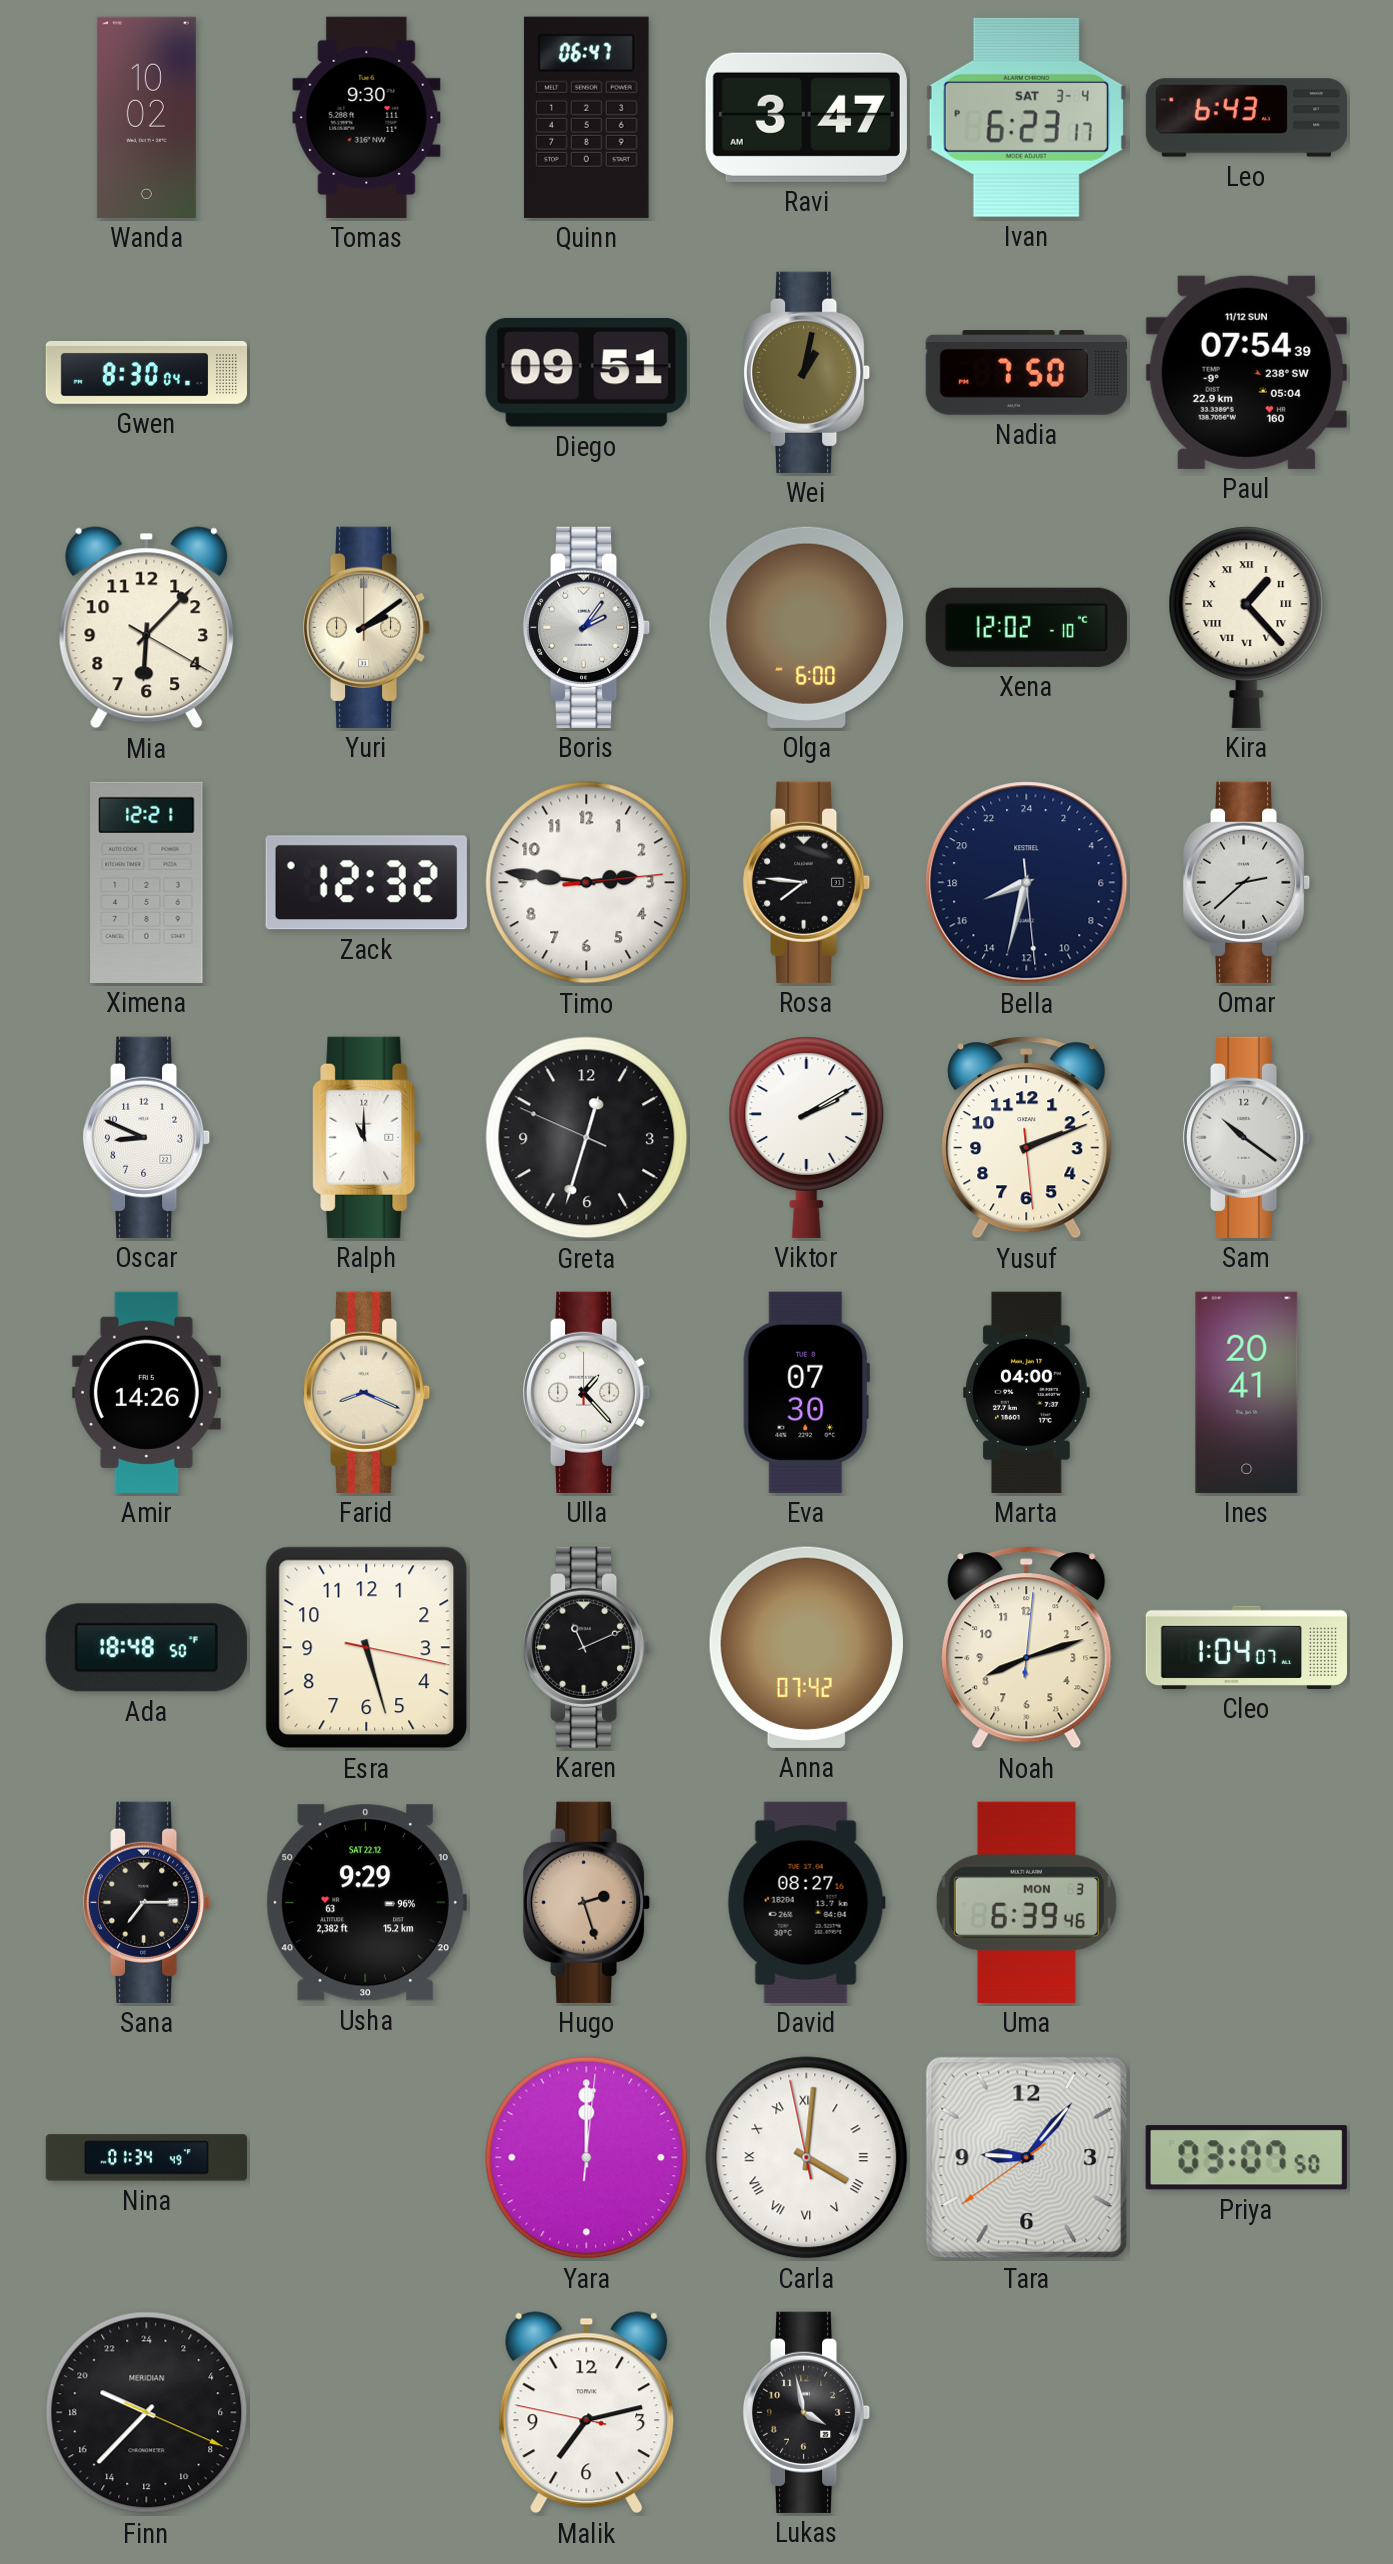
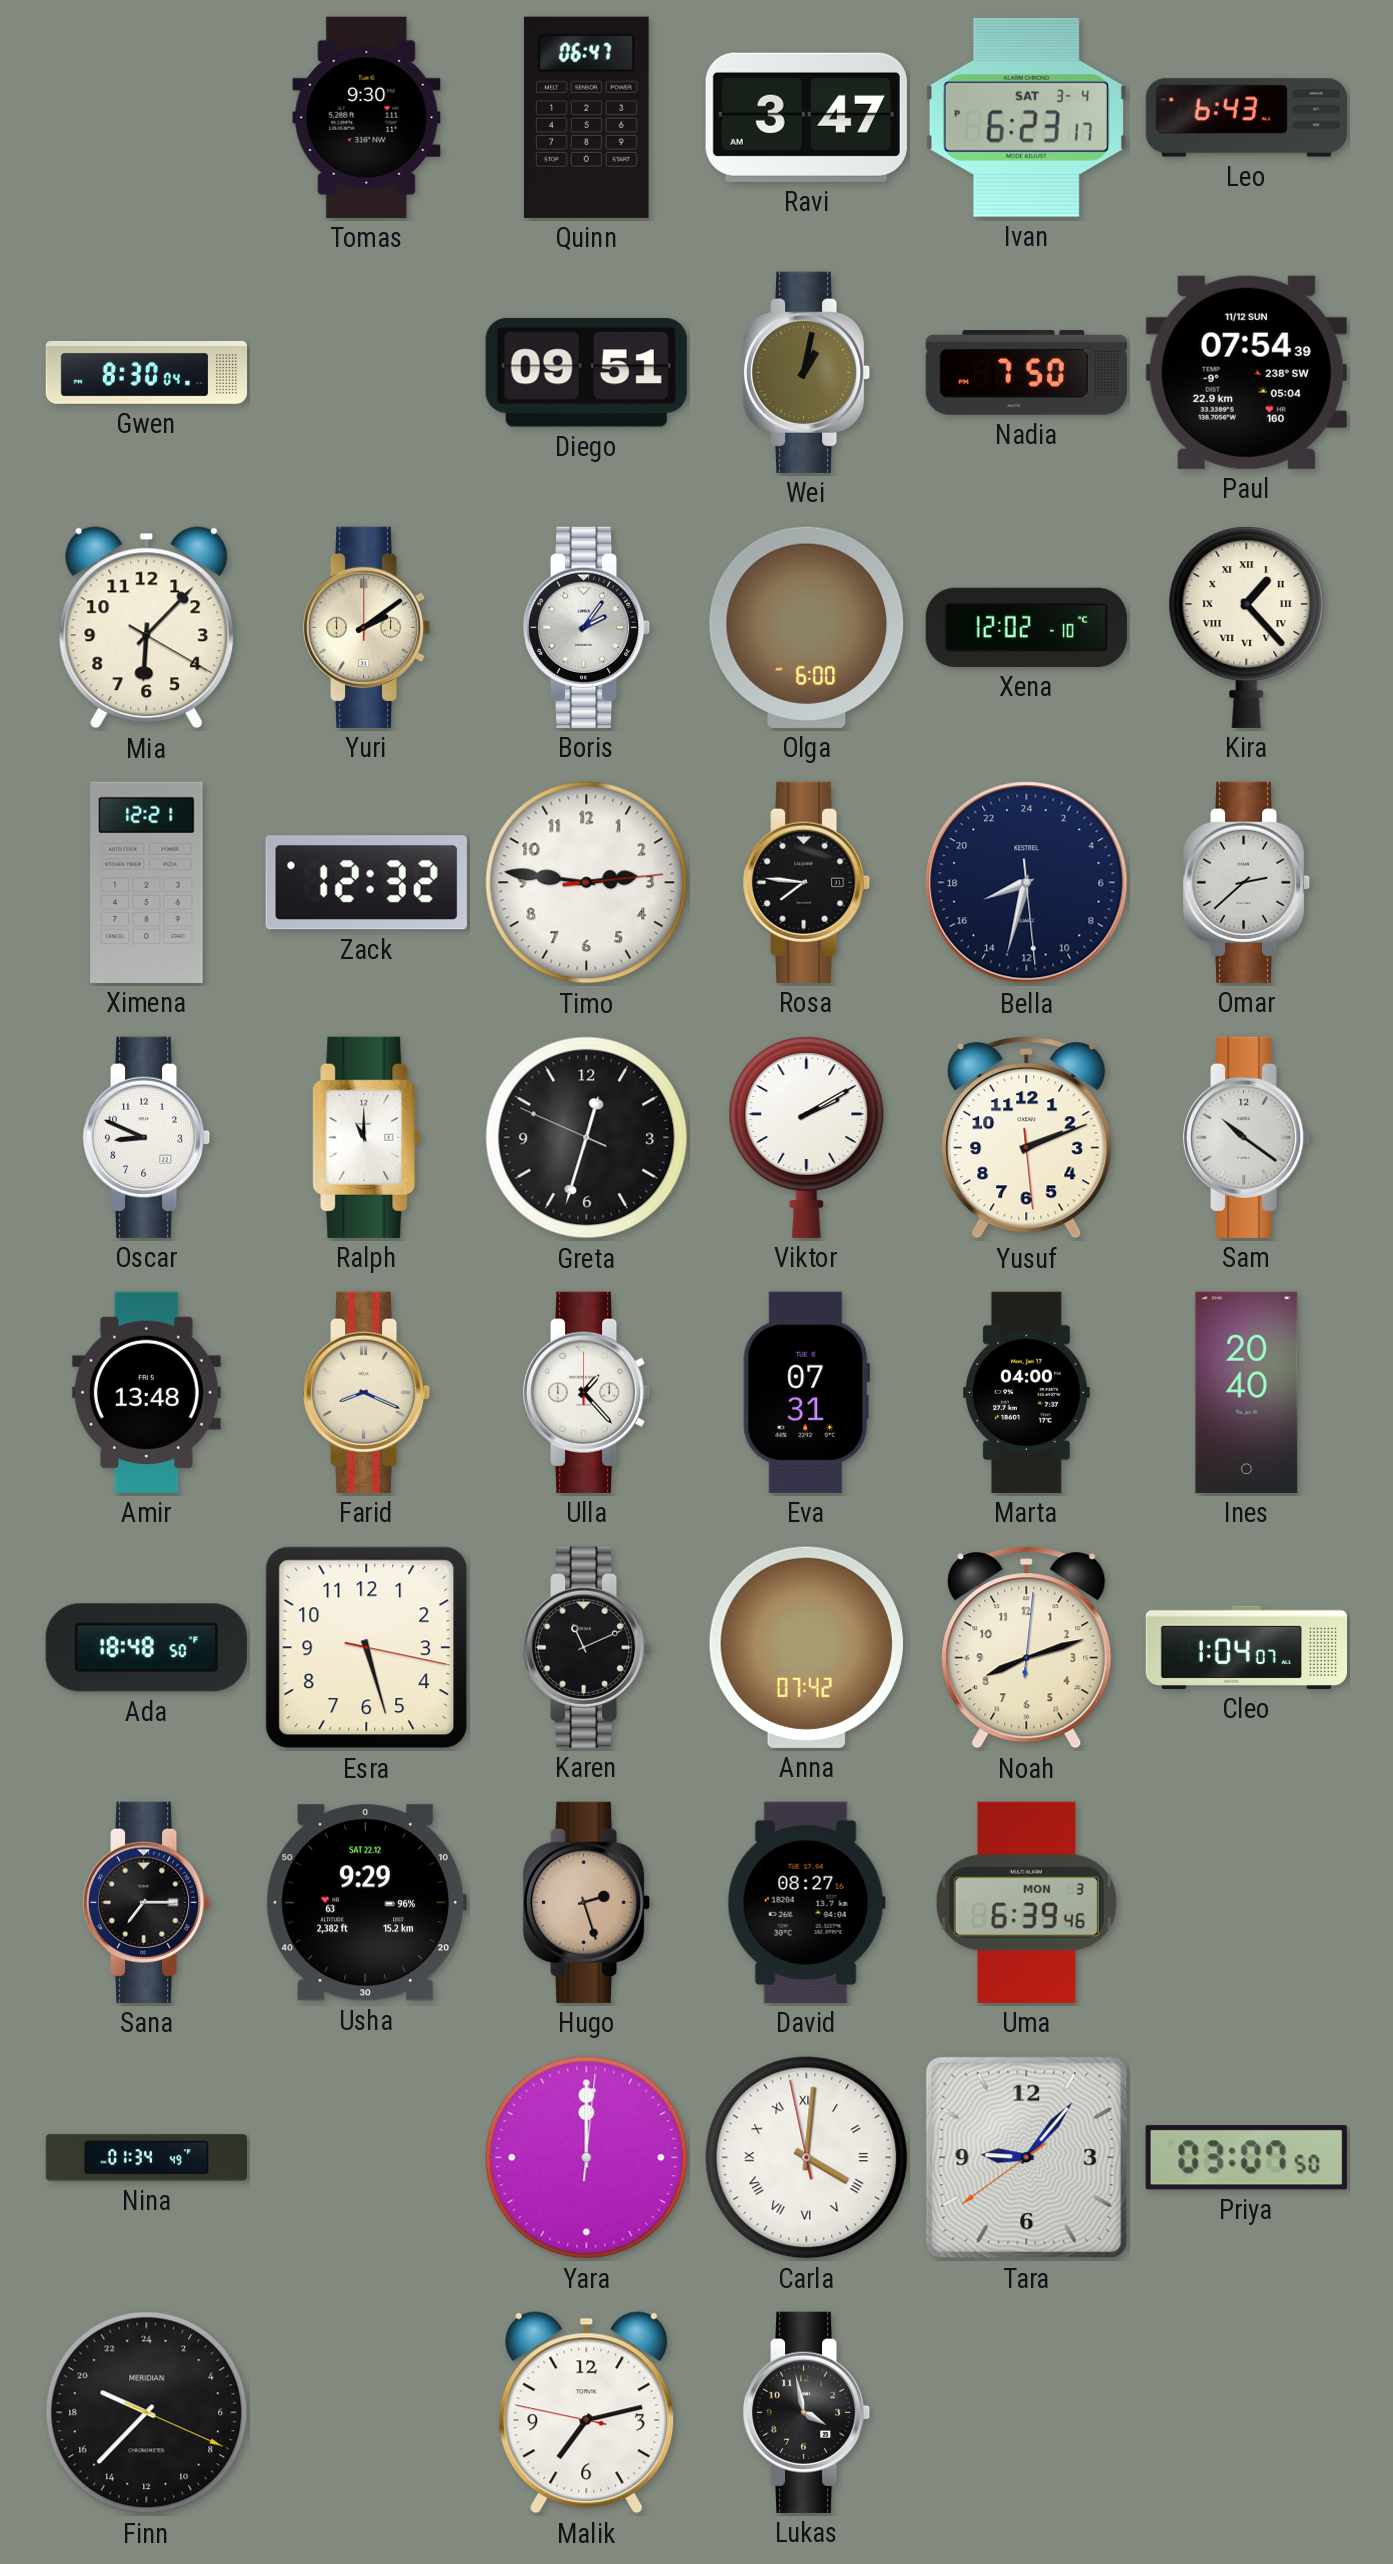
Wanda: 10:02 -> none (146, 117)
Amir: 14:26 -> 13:48 (146, 1392)
Eva: 07:30 -> 07:31 (807, 1392)
Ines: 20:41 -> 20:40 (1247, 1392)
